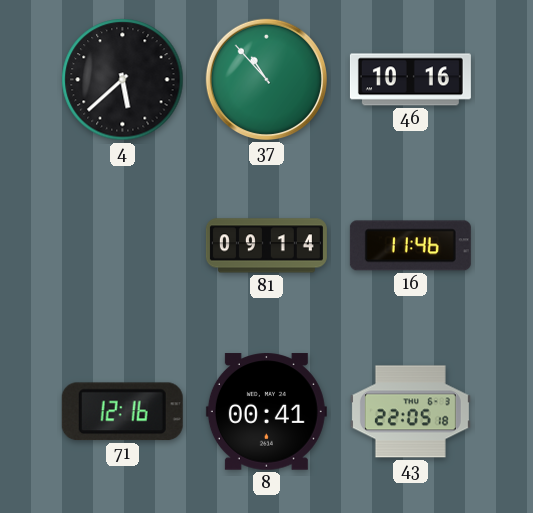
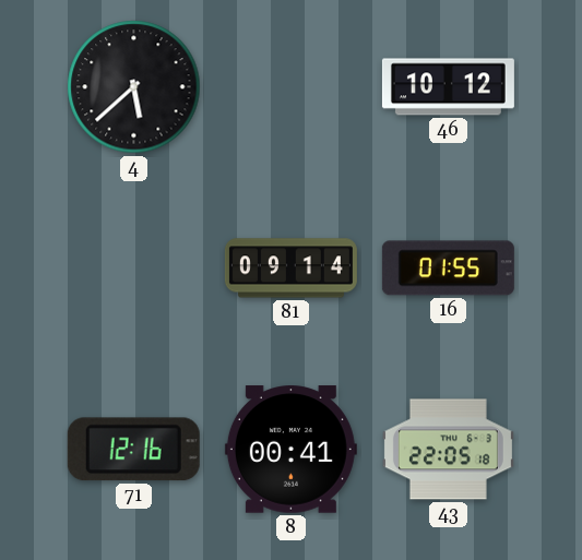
37: 10:53 -> none (266, 79)
46: 10:16 -> 10:12 (448, 87)
16: 11:46 -> 01:55 (448, 269)
